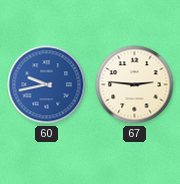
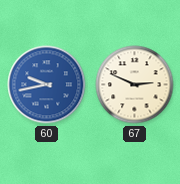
67: 2:46 -> 2:49 (135, 85)
